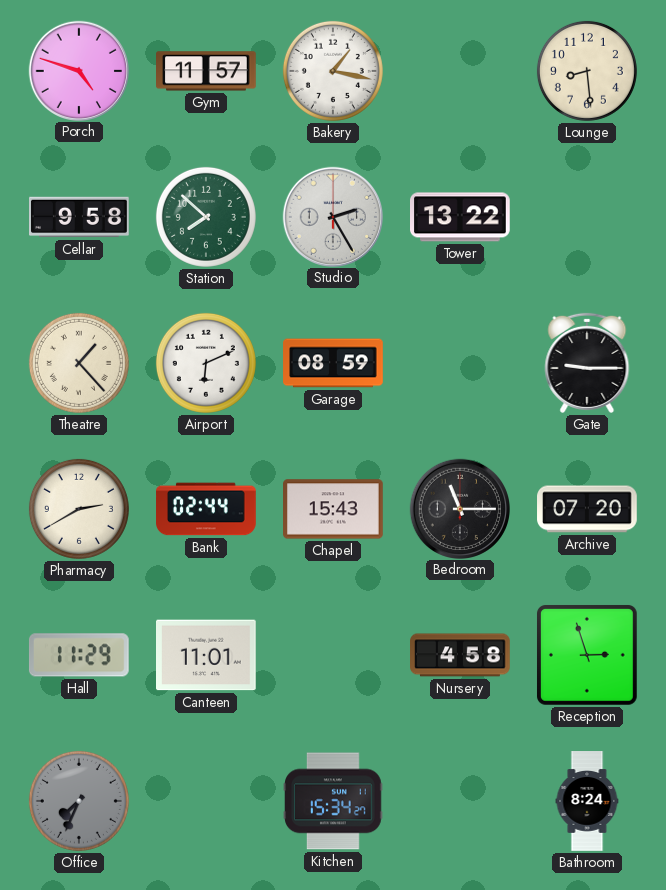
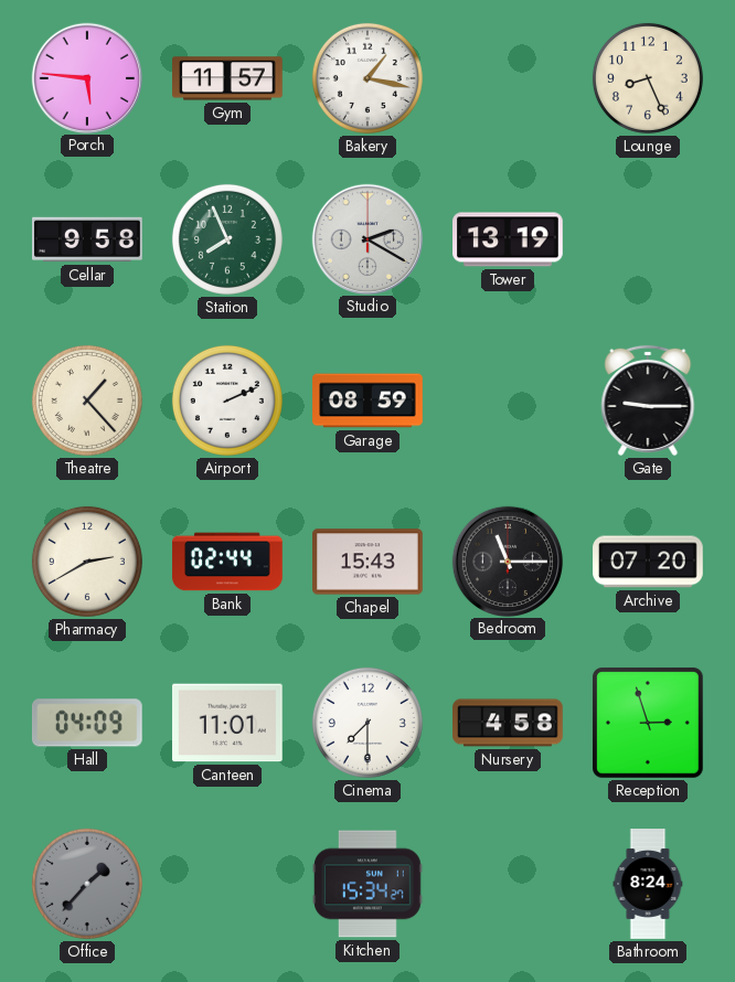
Porch: 4:48 -> 5:46 (86, 77)
Lounge: 8:29 -> 8:26 (648, 78)
Station: 7:52 -> 7:56 (227, 239)
Studio: 2:25 -> 2:20 (366, 238)
Tower: 13:22 -> 13:19 (509, 239)
Airport: 6:11 -> 2:11 (227, 401)
Hall: 11:29 -> 04:09 (87, 723)
Cinema: none -> 7:30 (367, 723)
Office: 7:34 -> 1:37 (87, 884)
